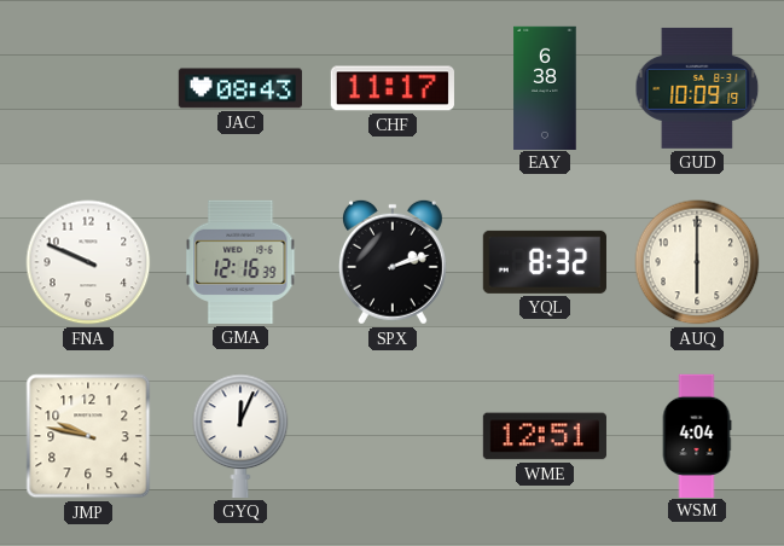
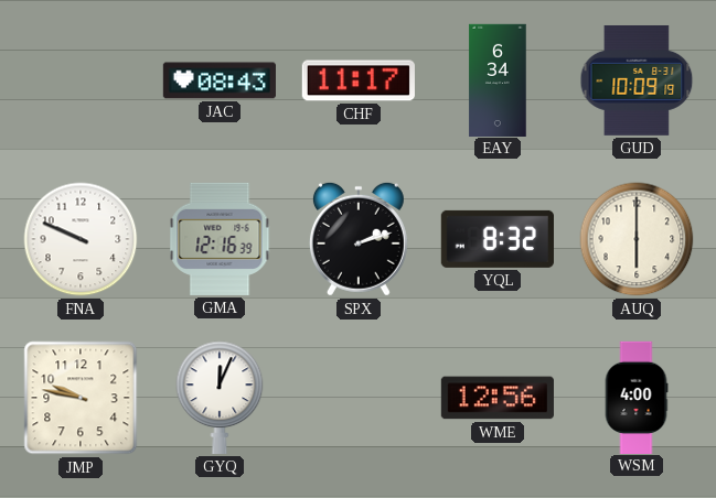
EAY: 6:38 -> 6:34 (498, 79)
WME: 12:51 -> 12:56 (498, 398)
WSM: 4:04 -> 4:00 (637, 397)
